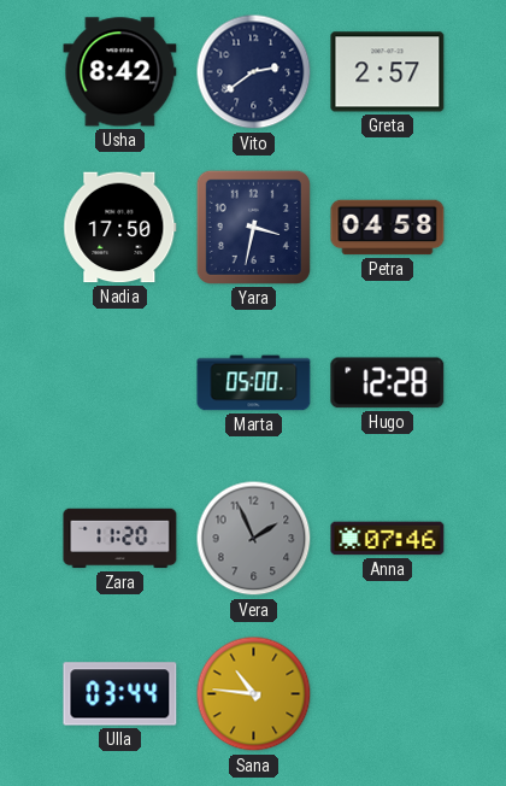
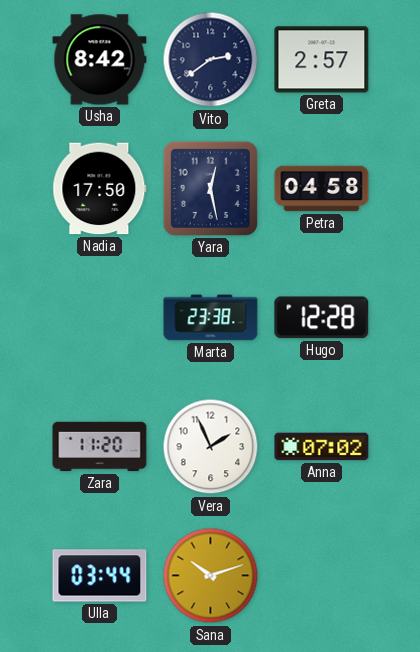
Yara: 3:32 -> 12:28 (210, 188)
Marta: 05:00 -> 23:38 (211, 318)
Vera dial: grey -> white (211, 447)
Anna: 07:46 -> 07:02 (322, 447)
Sana: 10:46 -> 10:12 (211, 576)
